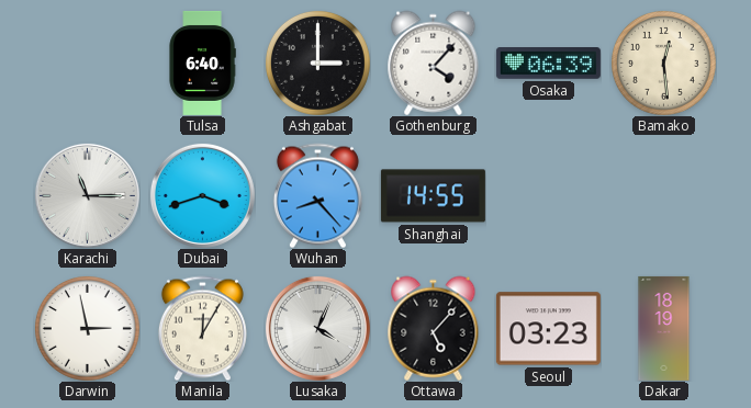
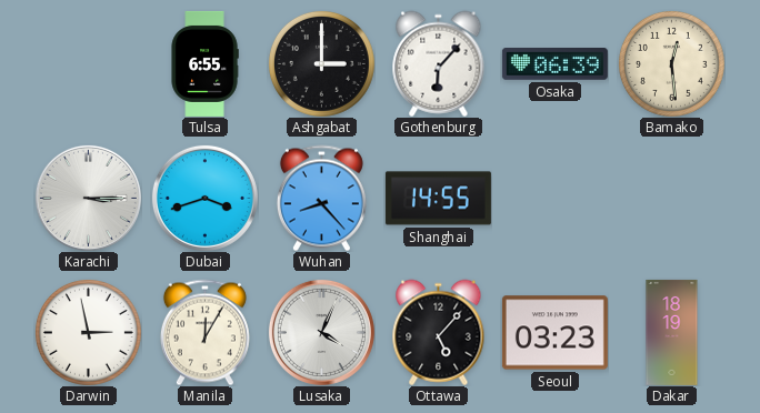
Tulsa: 6:40 -> 6:55 (204, 63)
Gothenburg: 4:07 -> 6:07 (439, 63)
Karachi: 11:15 -> 3:15 (88, 198)
